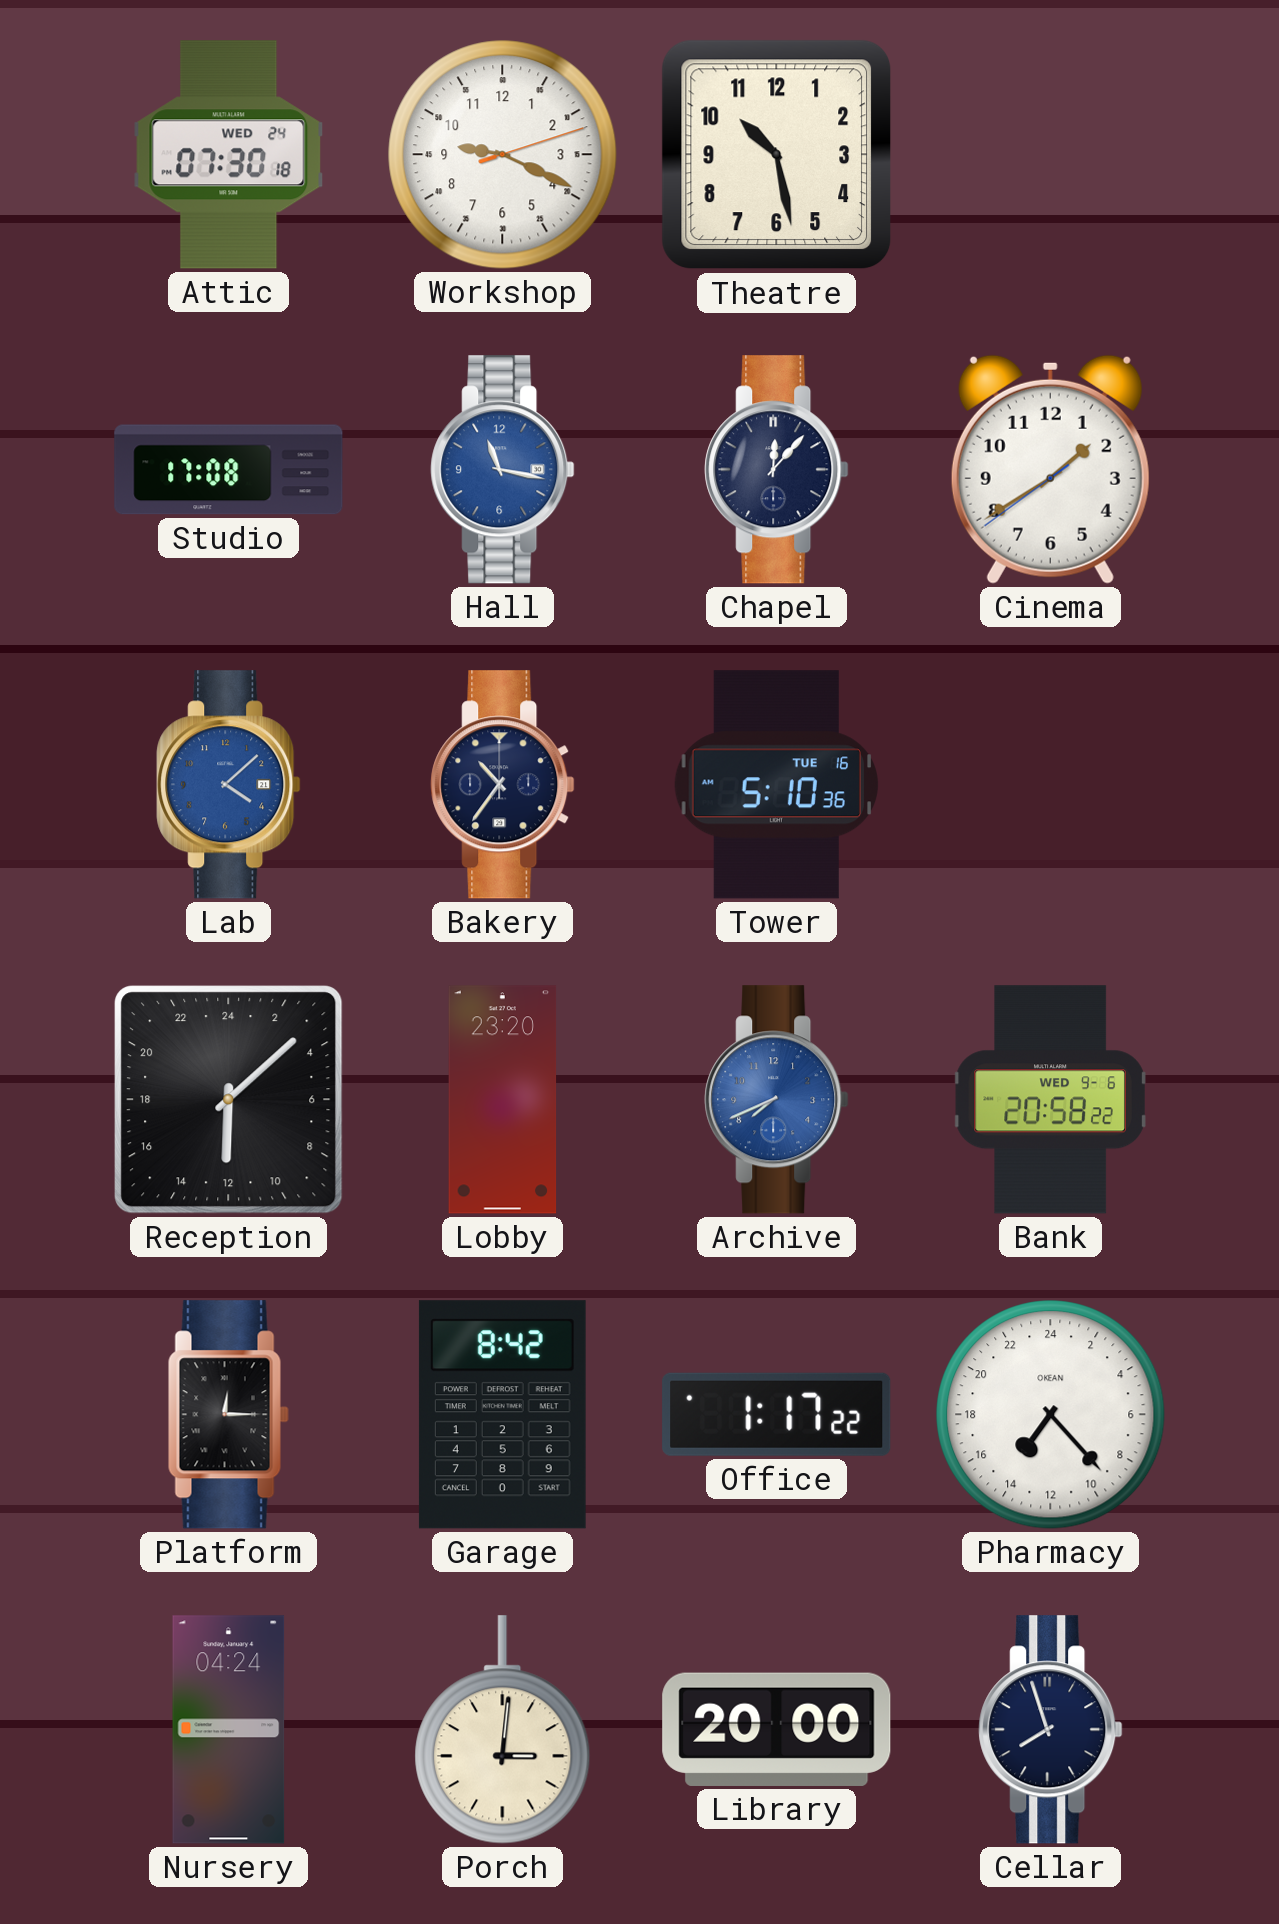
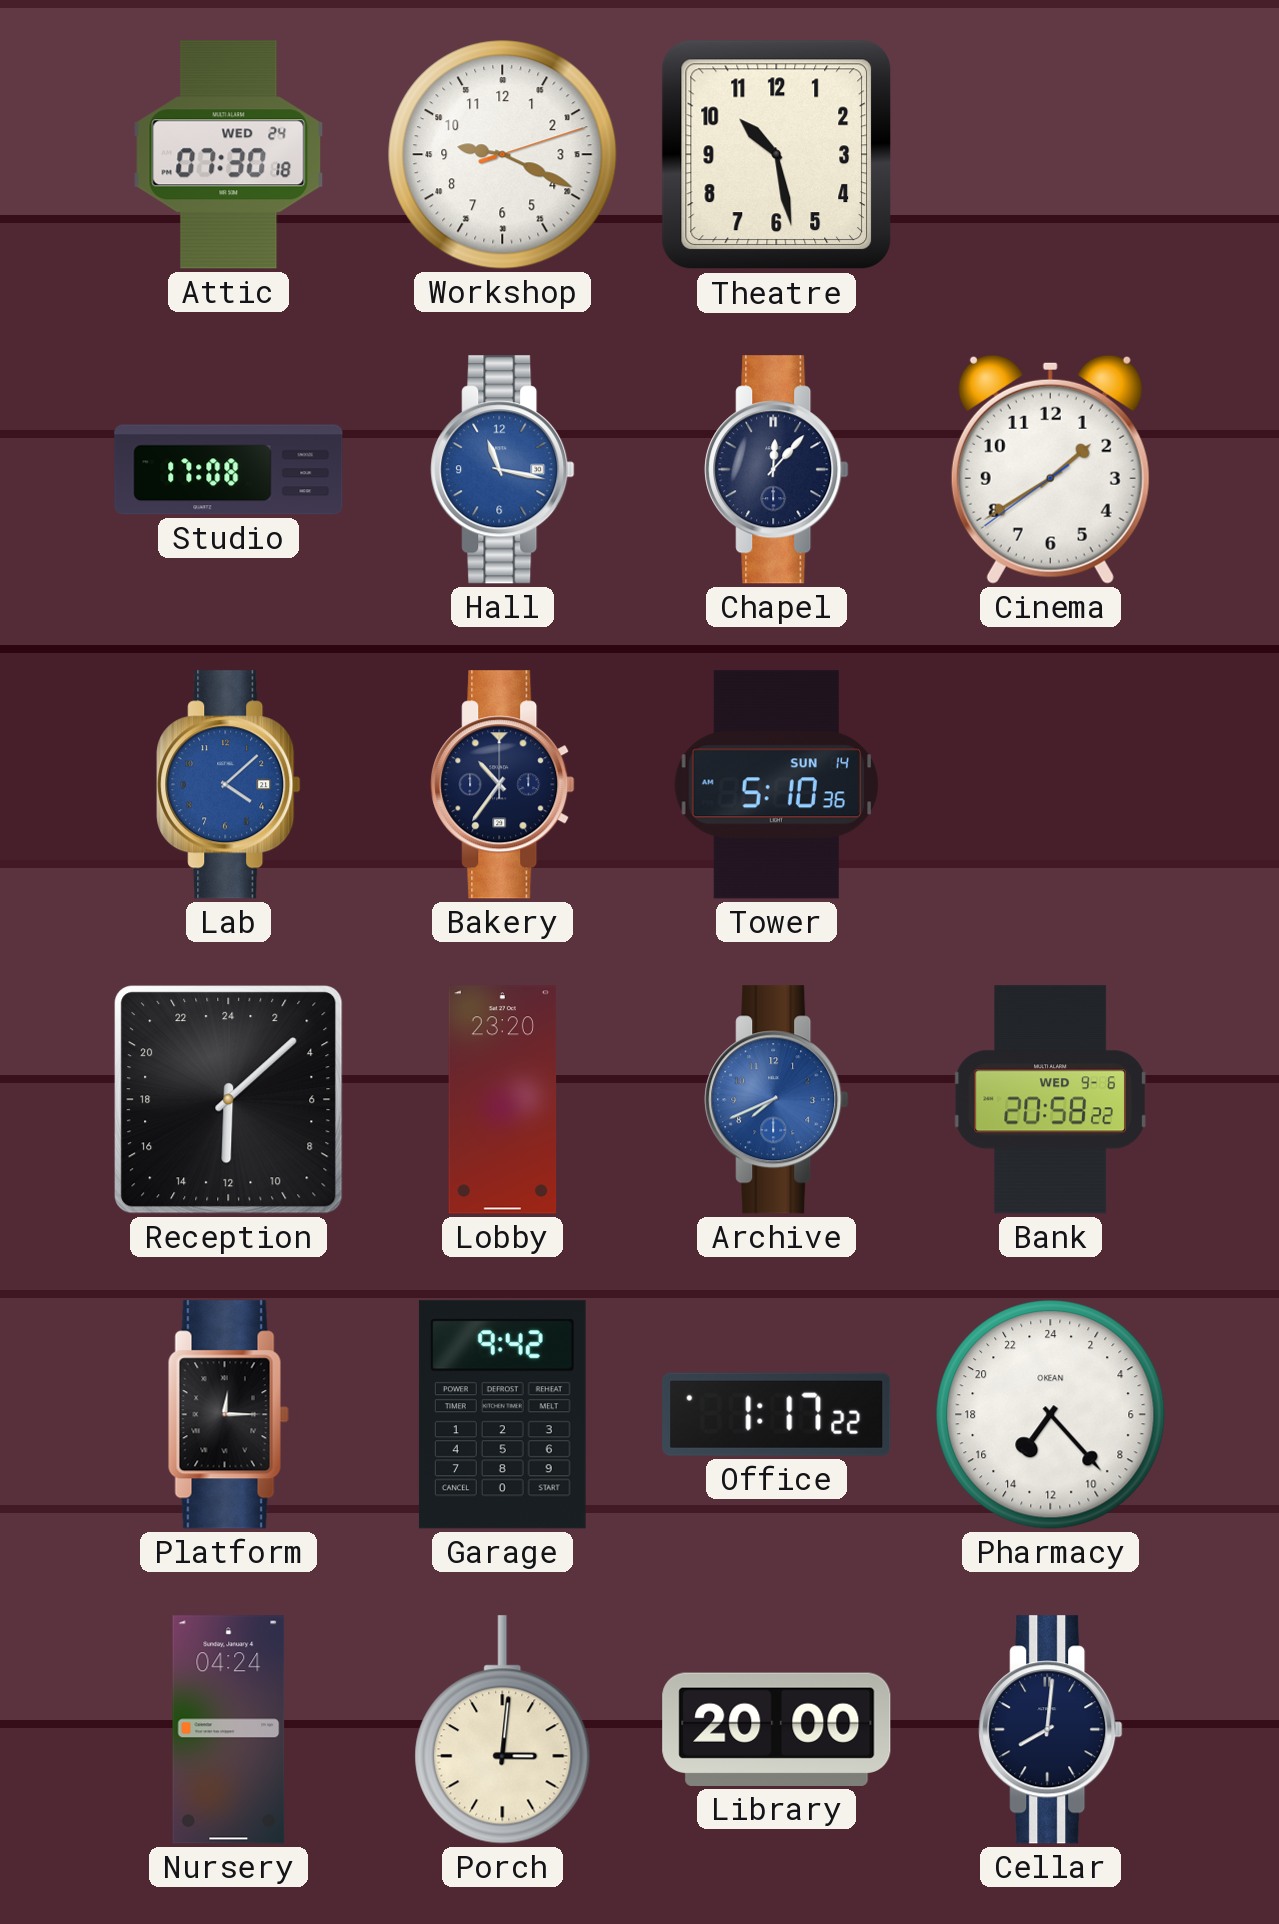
Tower date: TUE 16 -> SUN 14 (777, 785)
Garage: 8:42 -> 9:42 (502, 1415)
Cellar: 7:57 -> 8:01 (1051, 1730)
